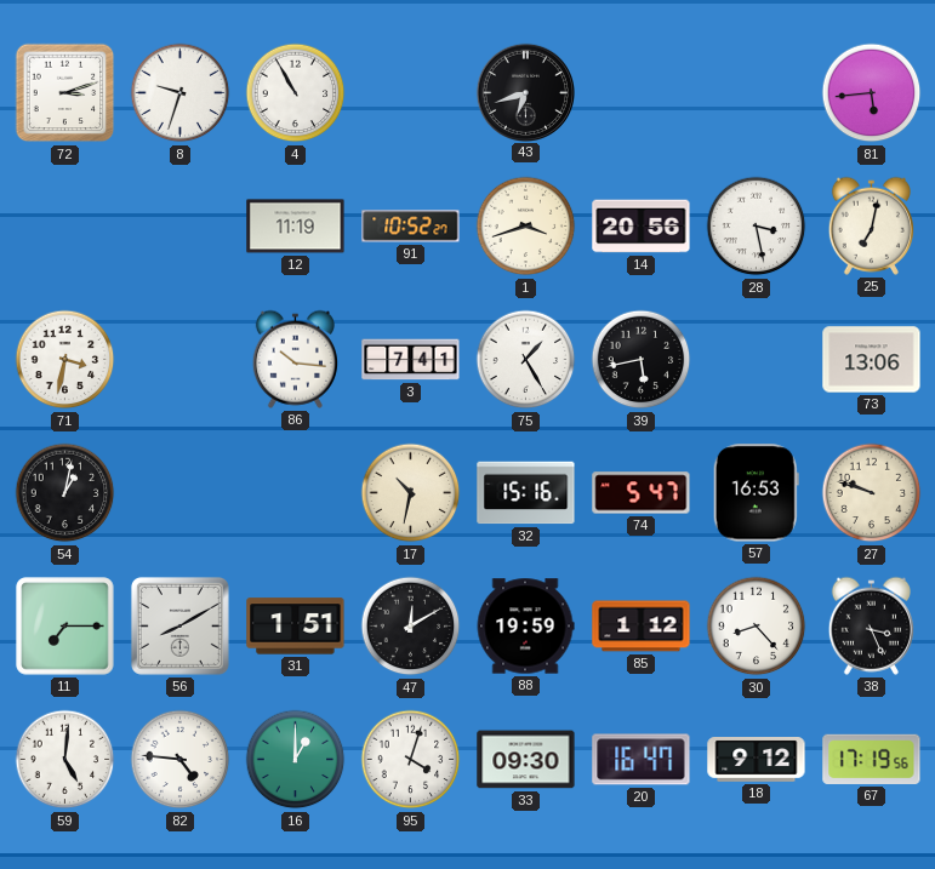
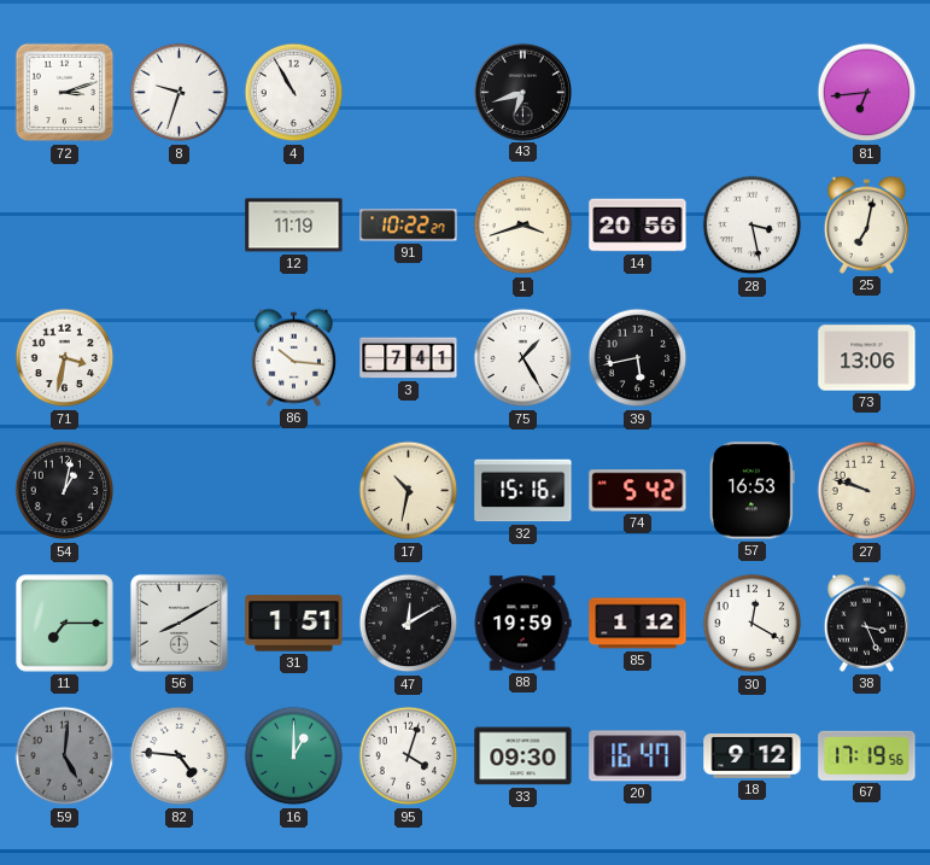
81: 5:44 -> 6:44 (867, 93)
91: 10:52 -> 10:22 (409, 226)
74: 5:47 -> 5:42 (638, 491)
30: 8:23 -> 12:20 (753, 624)
59 dial: white -> grey (65, 756)
